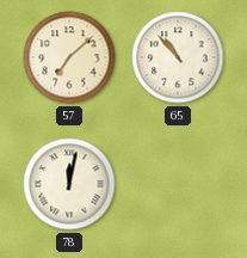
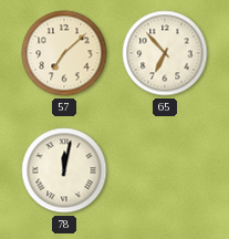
65: 10:53 -> 6:53 (165, 53)
